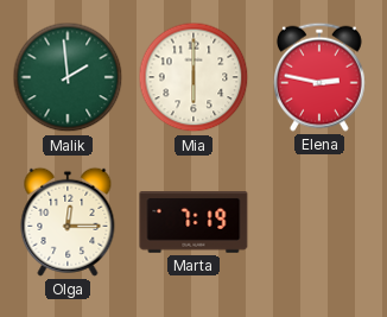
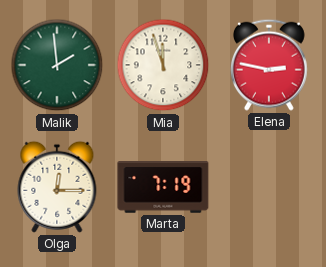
Mia: 6:00 -> 11:57 (163, 65)
